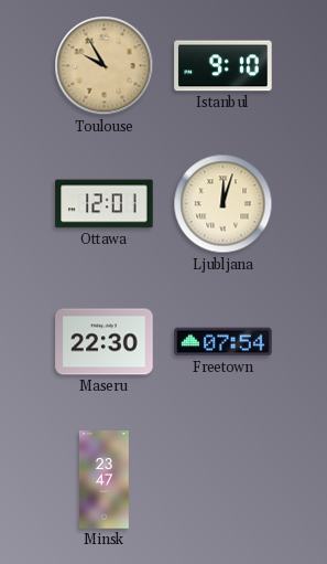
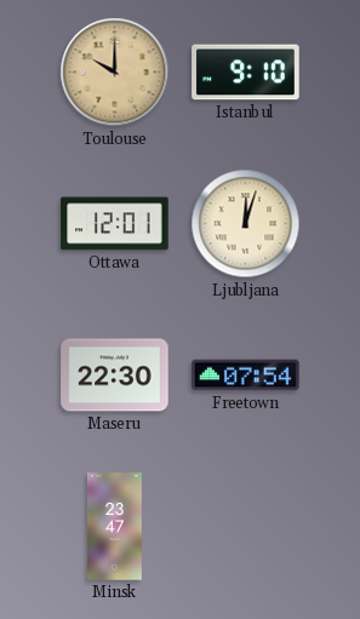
Toulouse: 9:55 -> 10:00 (115, 73)
